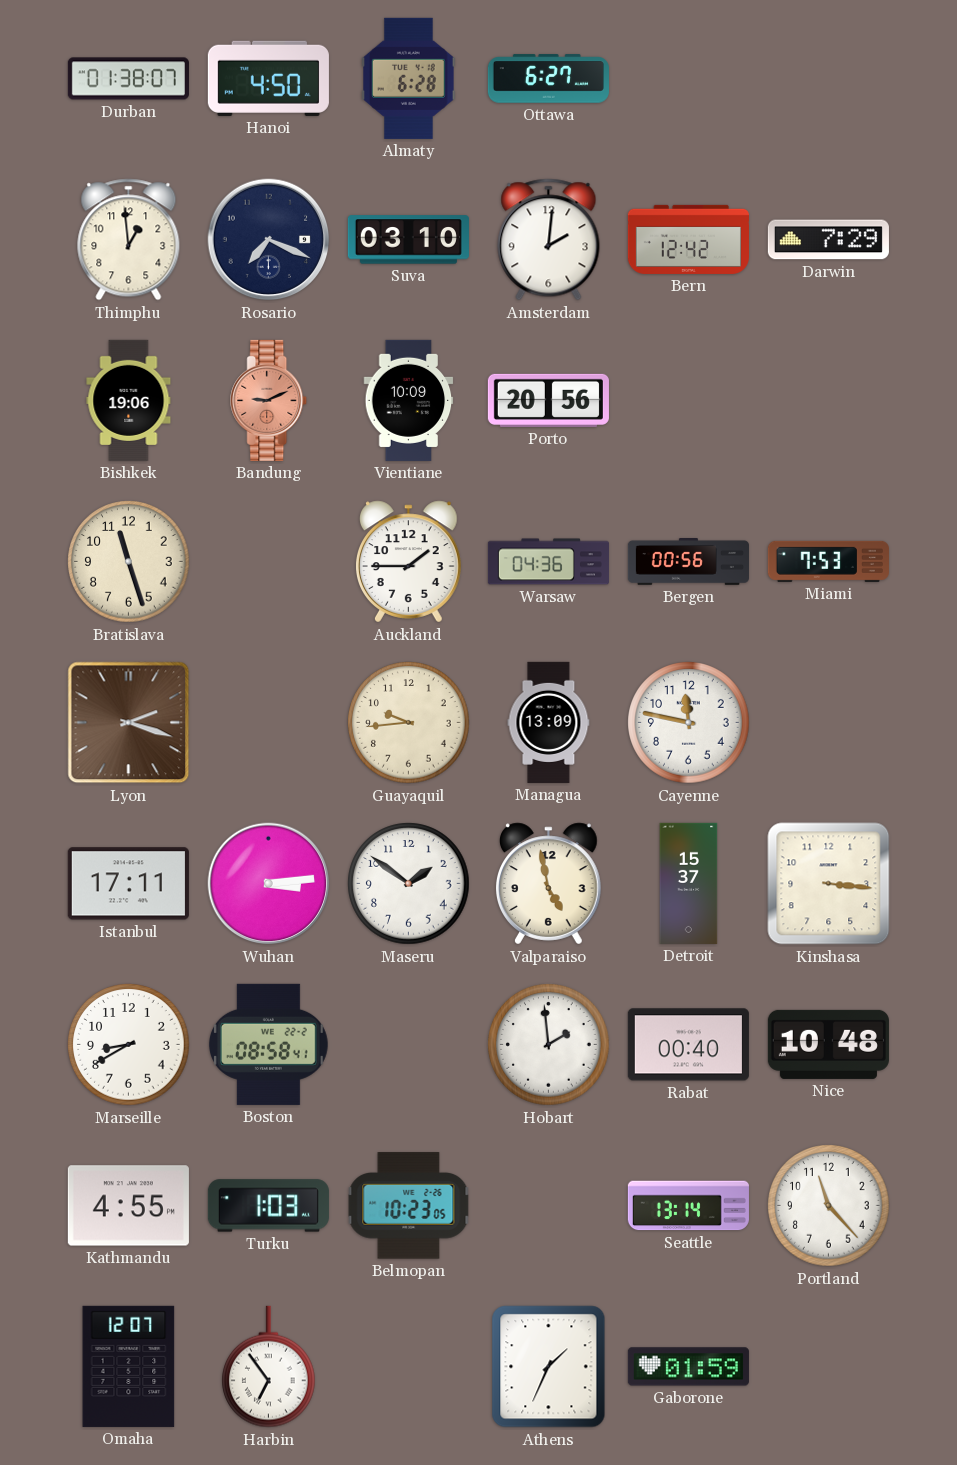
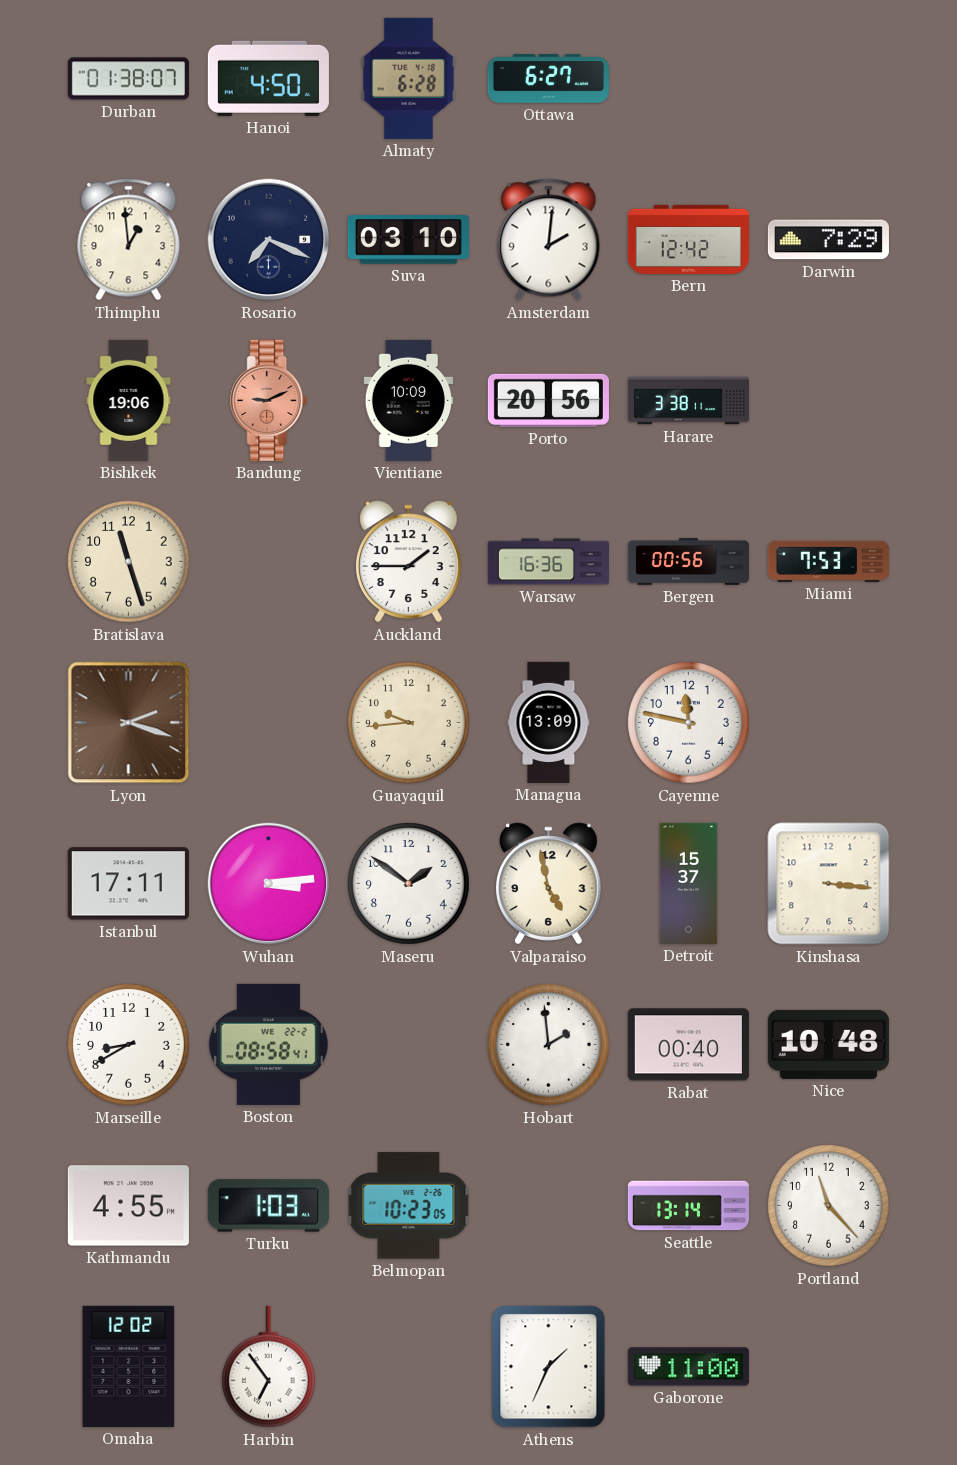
Harare: none -> 3:38 (688, 401)
Warsaw: 04:36 -> 16:36 (548, 562)
Omaha: 12:07 -> 12:02 (129, 1366)
Gaborone: 01:59 -> 11:00 (688, 1367)
